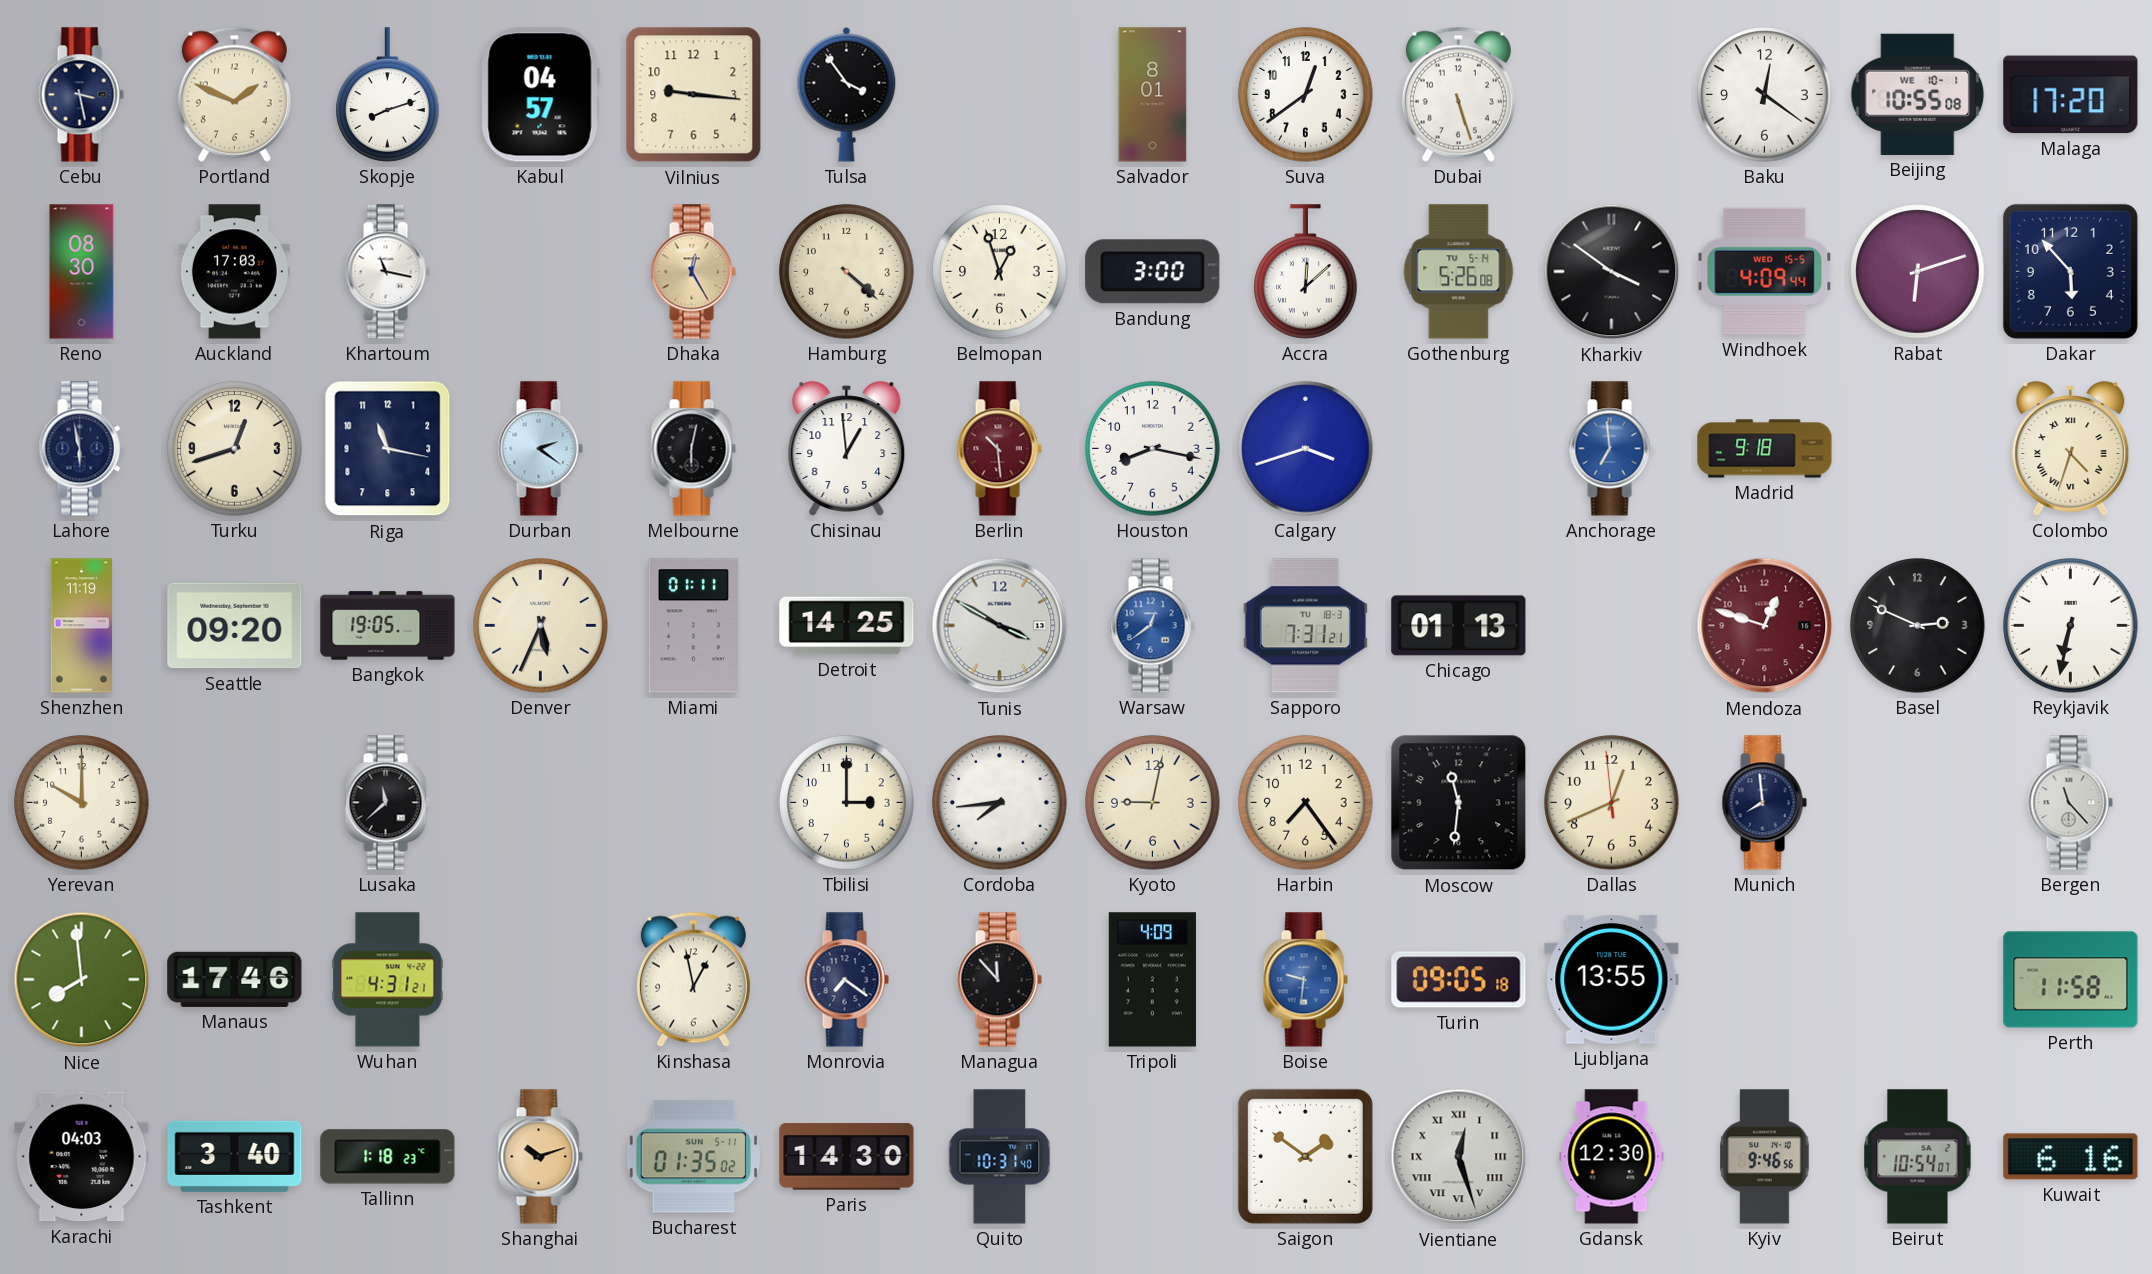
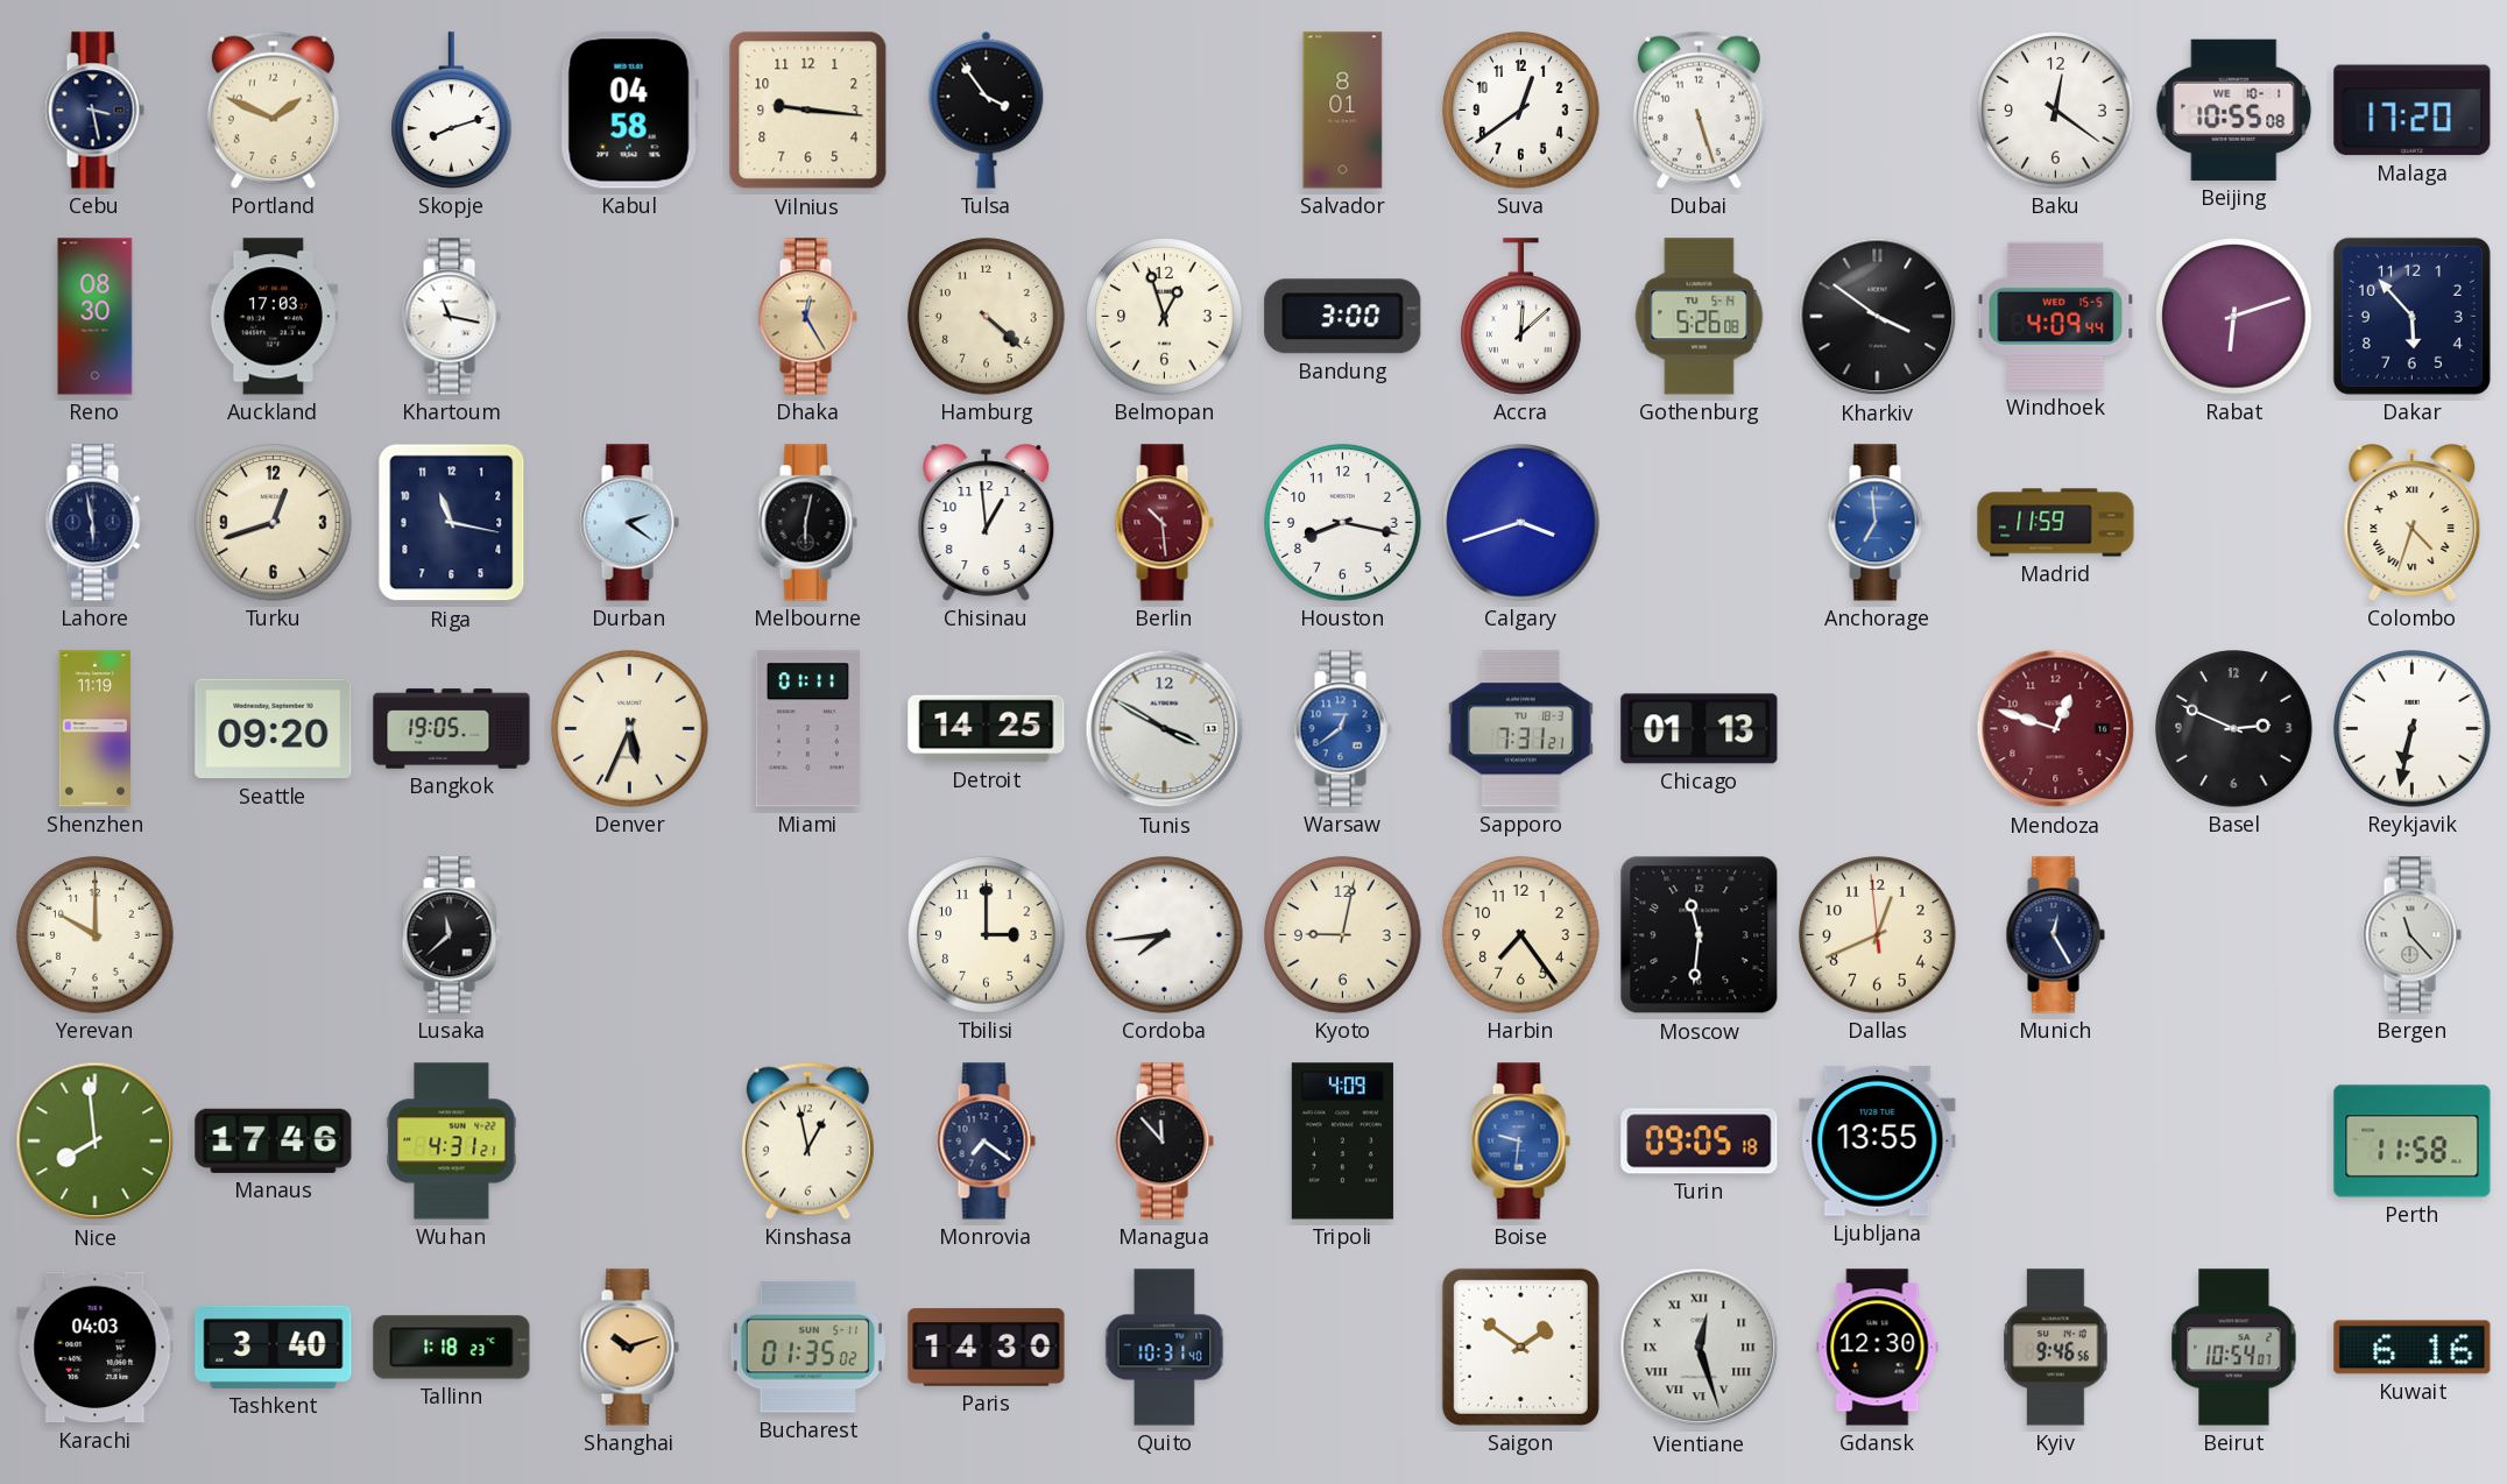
Kabul: 04:57 -> 04:58 (629, 111)
Madrid: 9:18 -> 11:59 (2056, 523)
Munich: 7:59 -> 12:25 (2055, 935)
